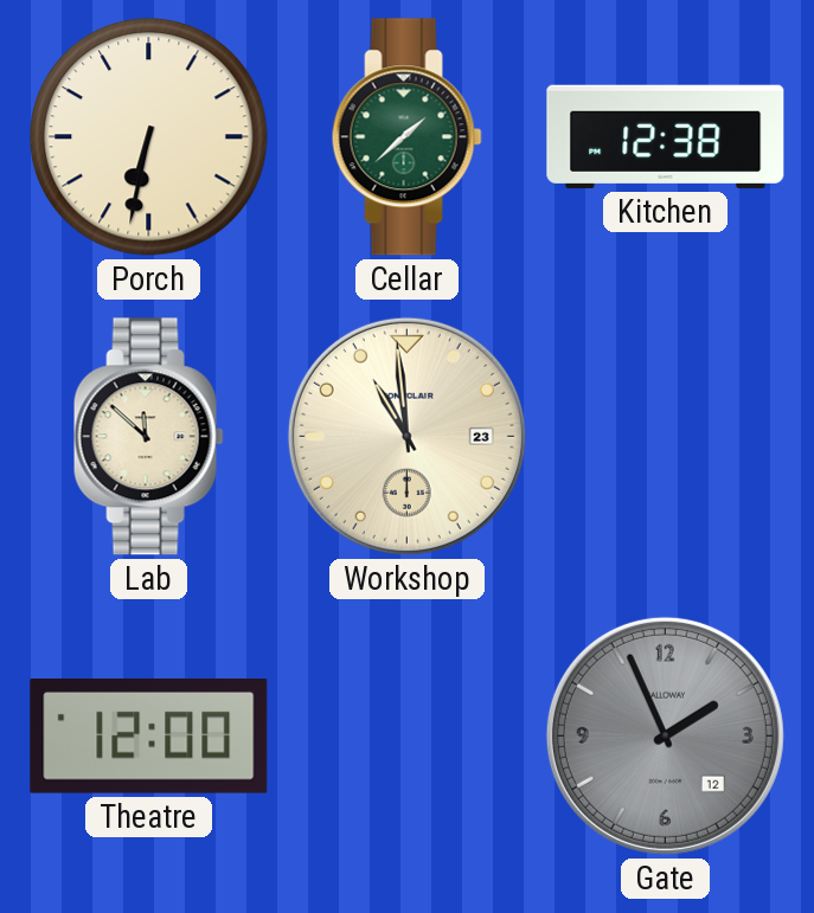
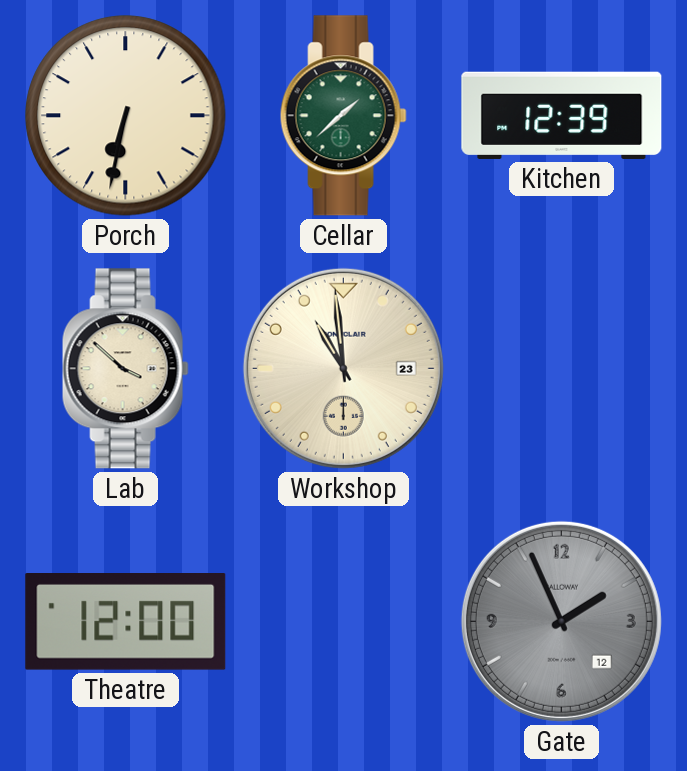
Kitchen: 12:38 -> 12:39 (562, 115)
Lab: 11:52 -> 3:52 (125, 369)
